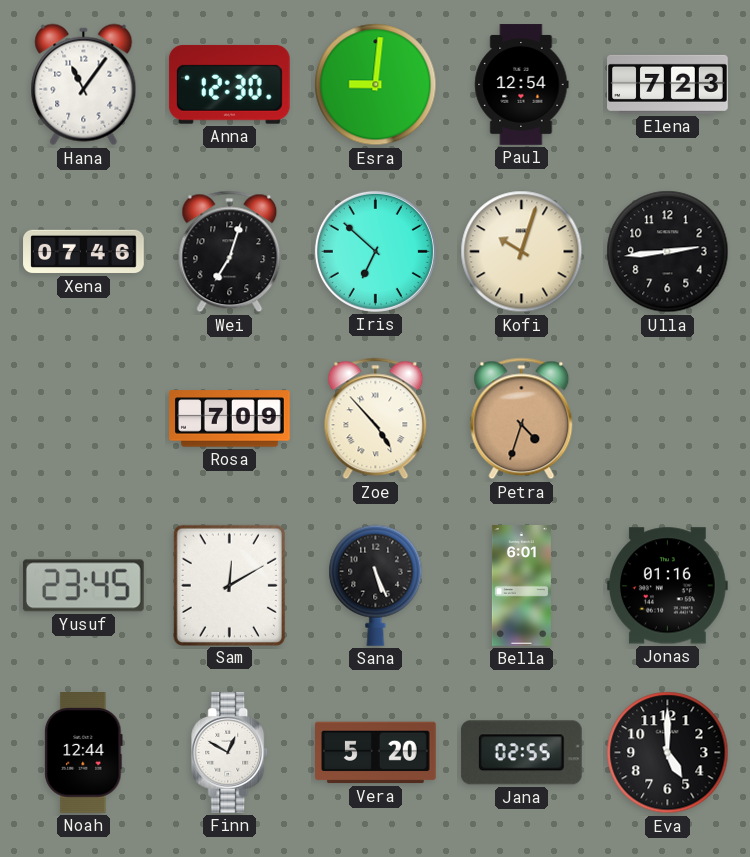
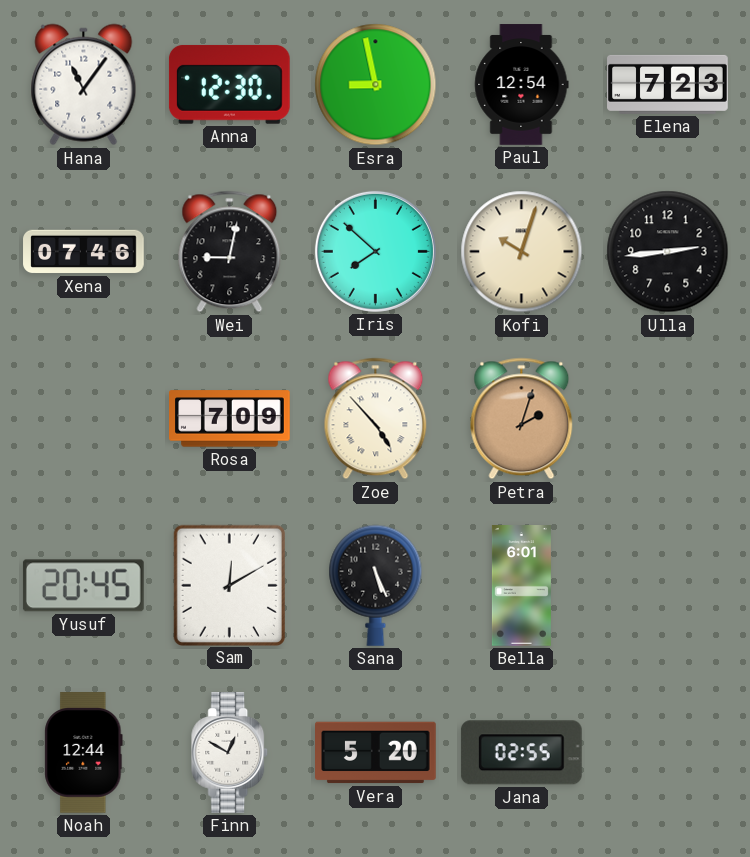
Esra: 9:01 -> 8:58 (376, 85)
Wei: 7:03 -> 9:02 (230, 252)
Iris: 6:52 -> 7:52 (375, 251)
Petra: 4:33 -> 2:03 (522, 419)
Yusuf: 23:45 -> 20:45 (83, 586)
Jonas: 01:16 -> none (668, 586)
Eva: 5:00 -> none (668, 753)
